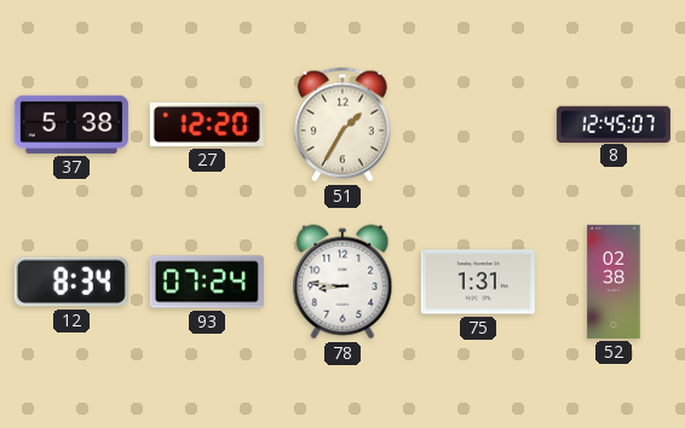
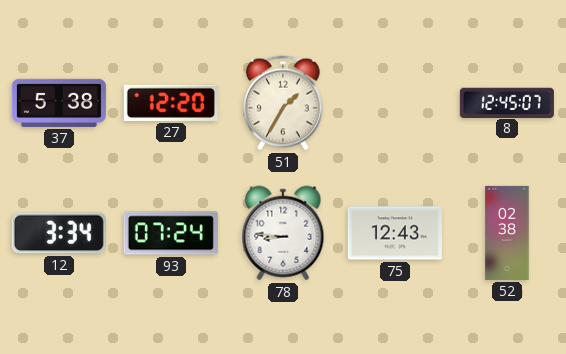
12: 8:34 -> 3:34 (59, 233)
75: 1:31 -> 12:43 (395, 233)
